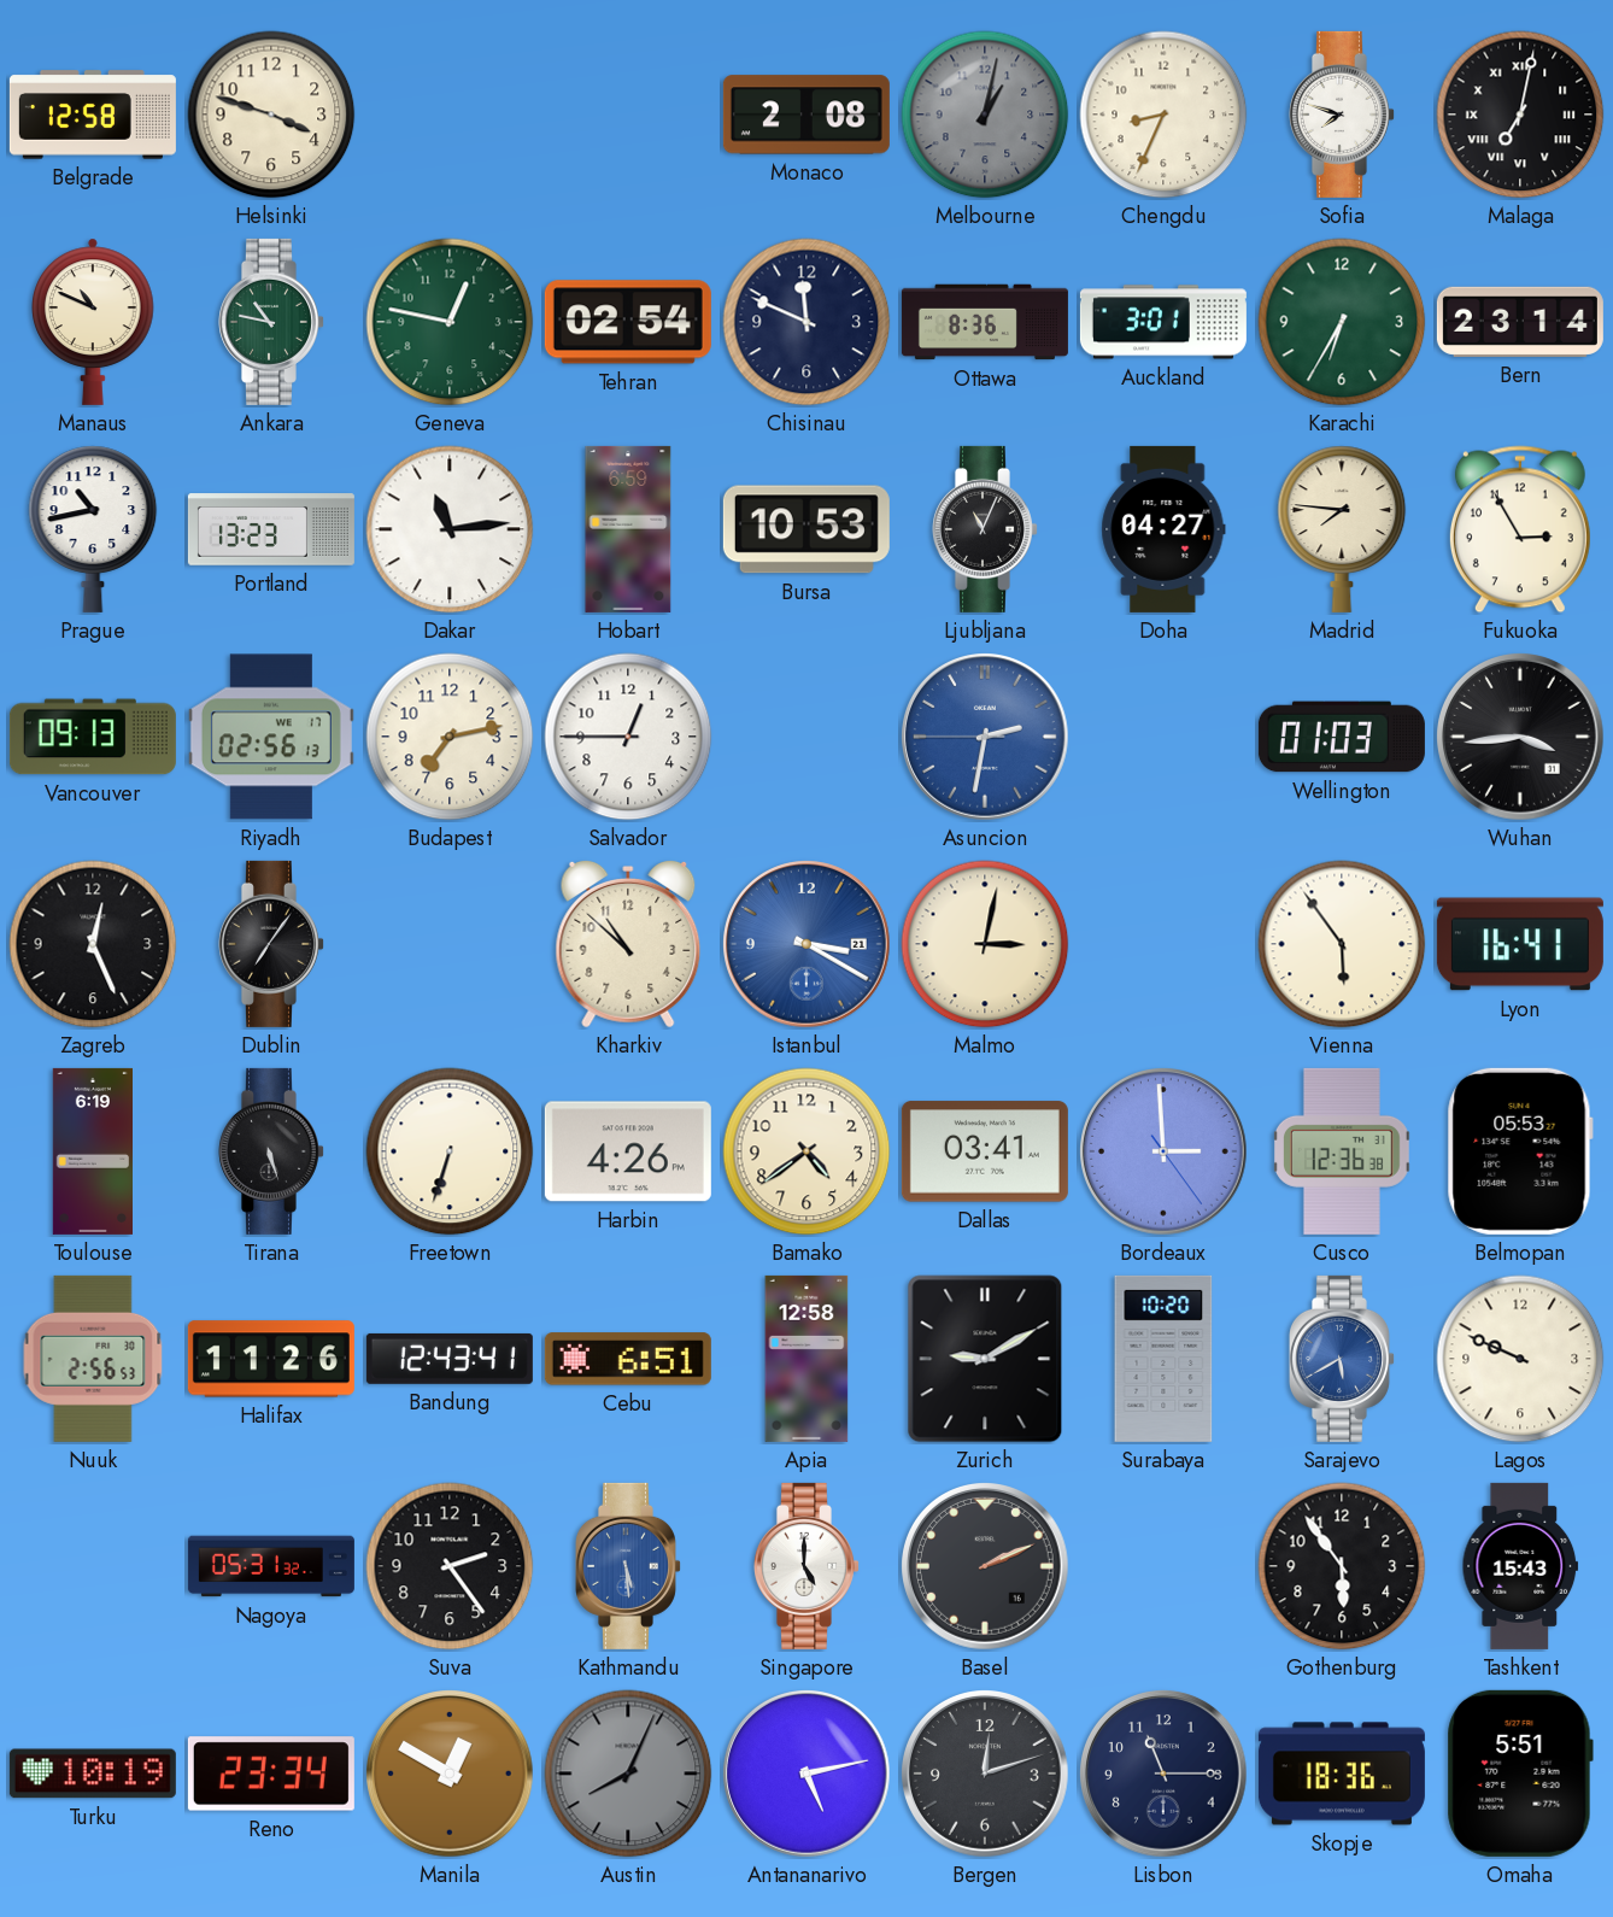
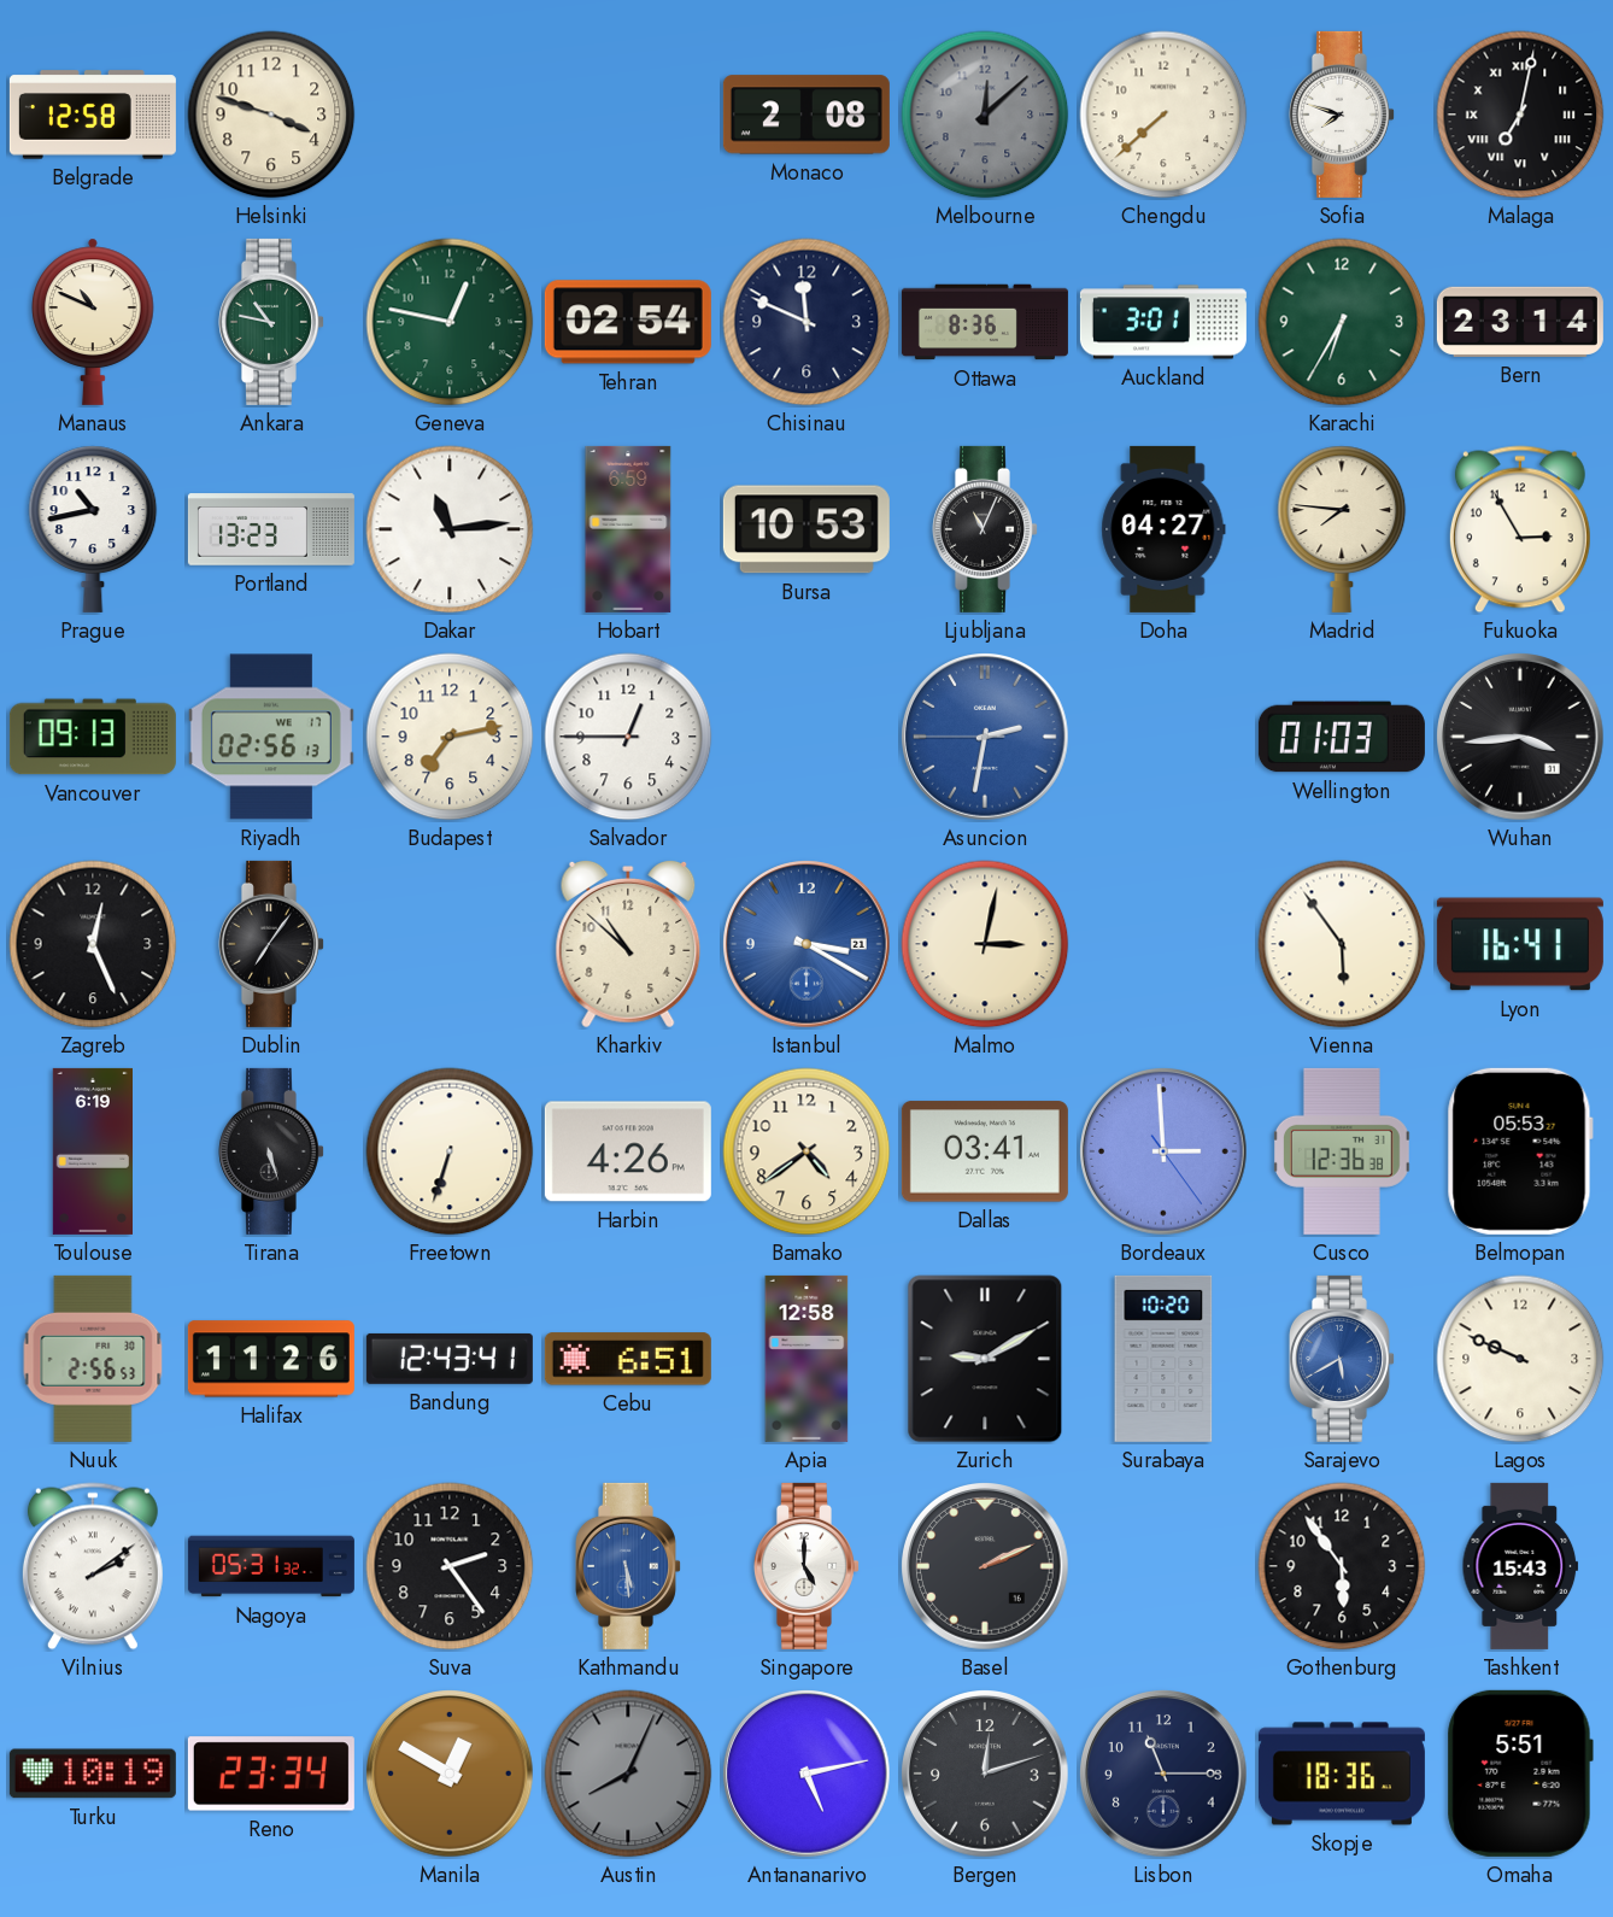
Melbourne: 1:02 -> 12:08 (985, 115)
Chengdu: 8:34 -> 7:38 (1163, 115)
Vilnius: none -> 2:09 (93, 1566)
